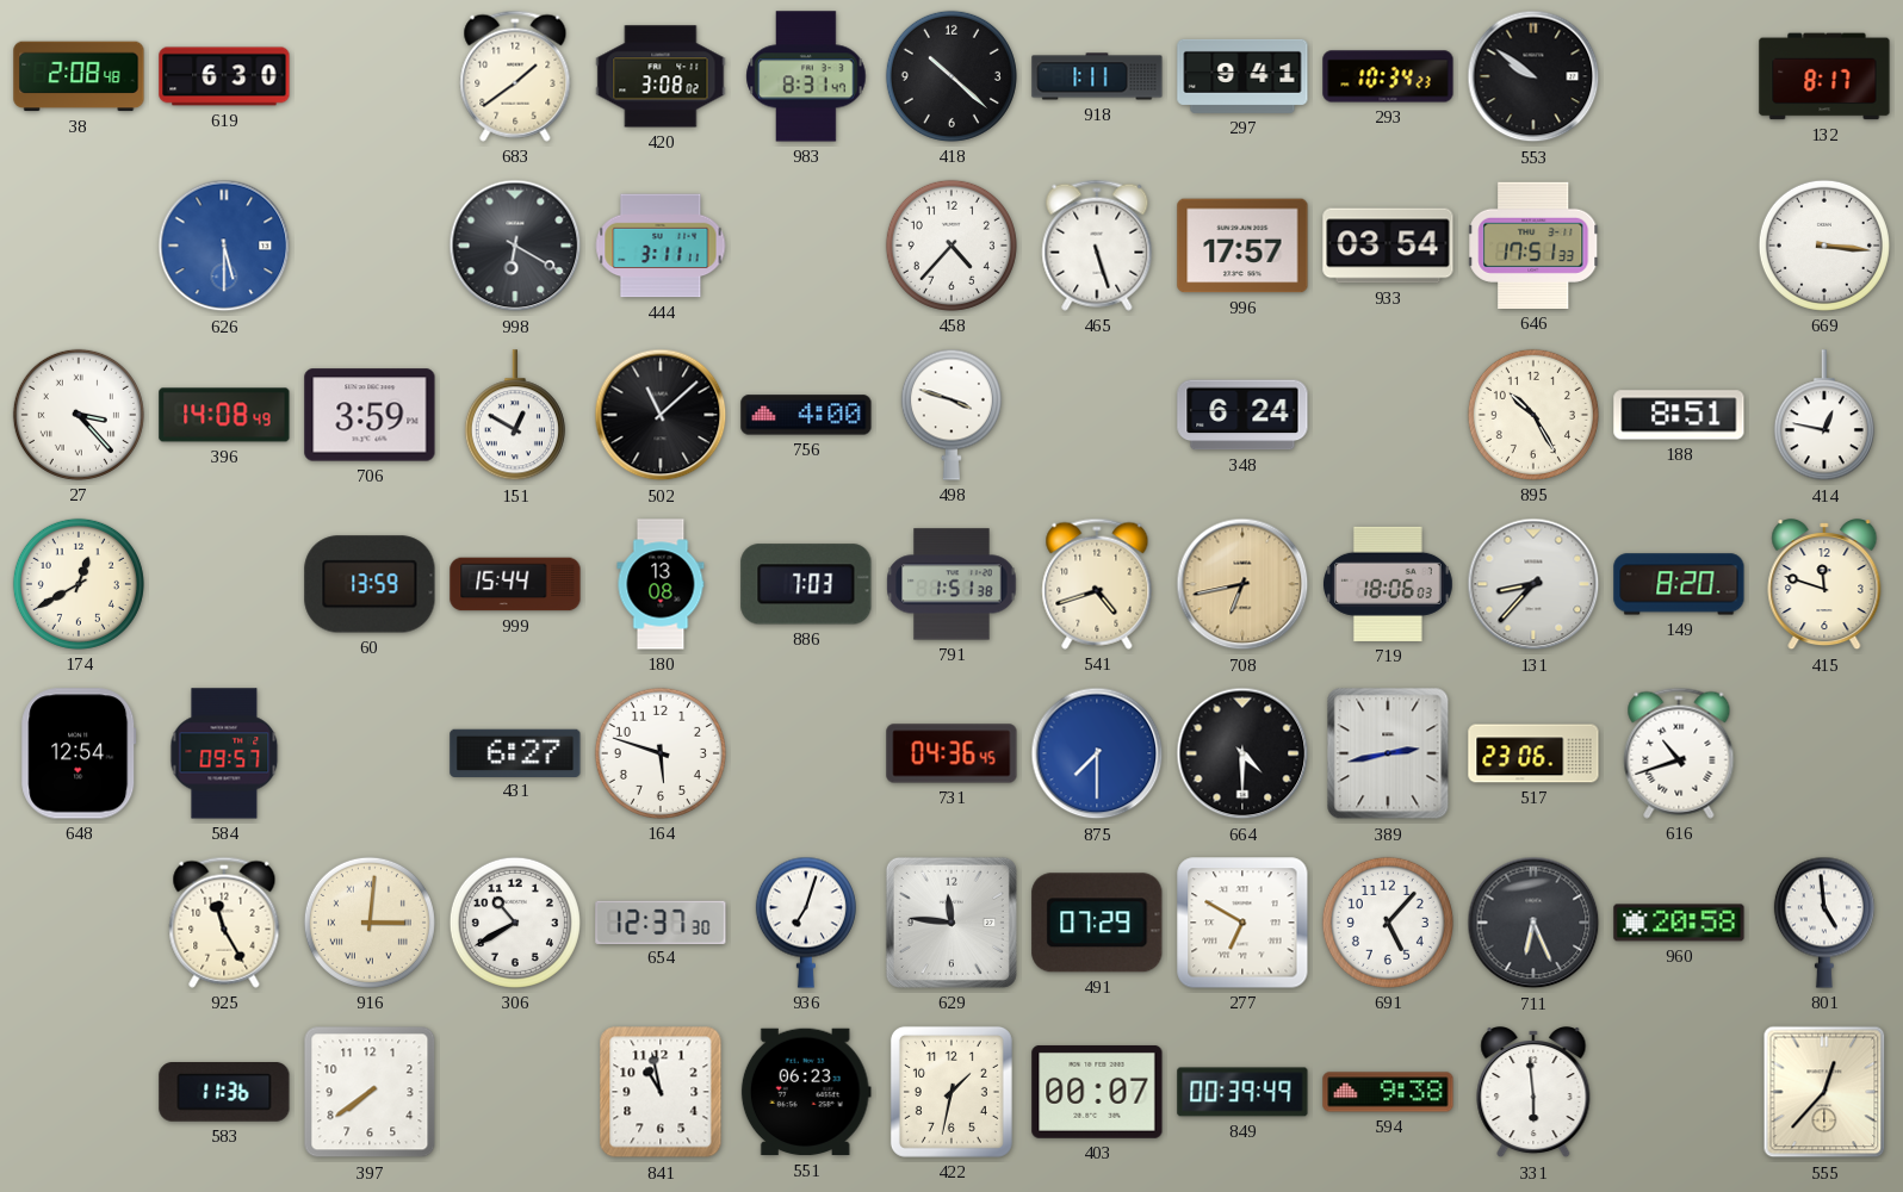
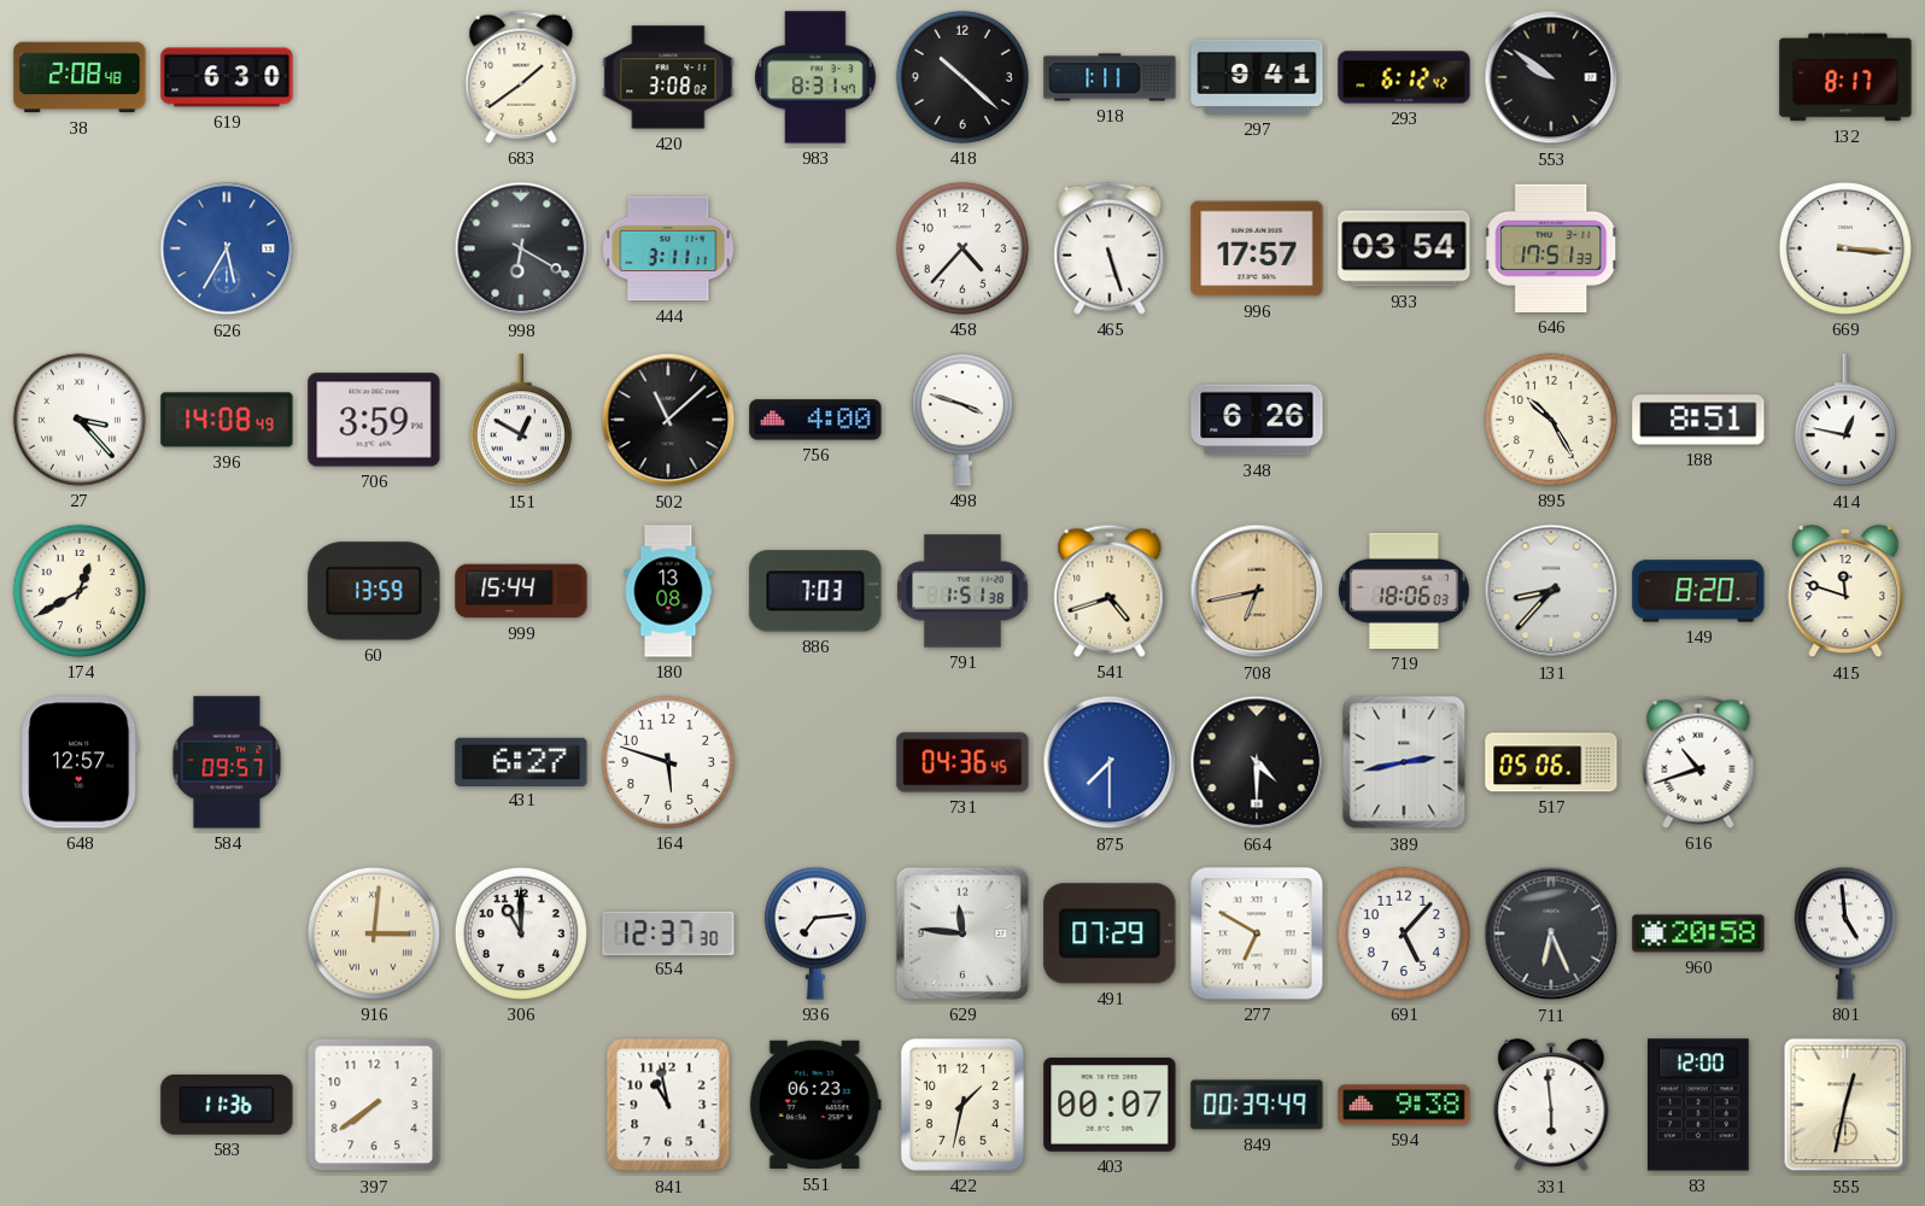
293: 10:34 -> 6:12 (1404, 77)
626: 5:30 -> 5:35 (227, 248)
348: 6:24 -> 6:26 (1257, 420)
648: 12:54 -> 12:57 (80, 762)
517: 23:06 -> 05:06 (1551, 762)
925: 11:25 -> none (224, 923)
306: 10:40 -> 11:00 (521, 933)
936: 7:03 -> 7:14 (815, 933)
83: none -> 12:00 (1699, 1105)
555: 12:37 -> 12:32 (1845, 1105)
